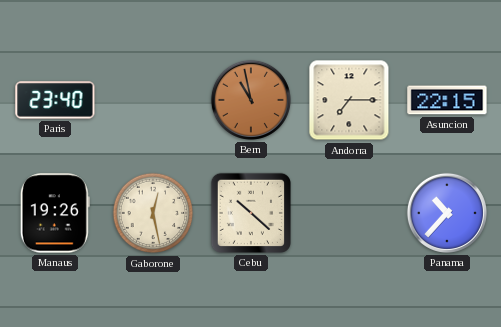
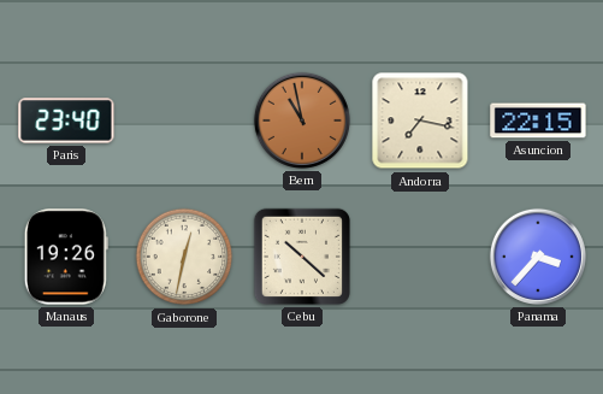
Andorra: 7:15 -> 7:17 (420, 120)
Gaborone: 12:28 -> 12:32 (184, 257)
Panama: 10:37 -> 3:37 (538, 257)
